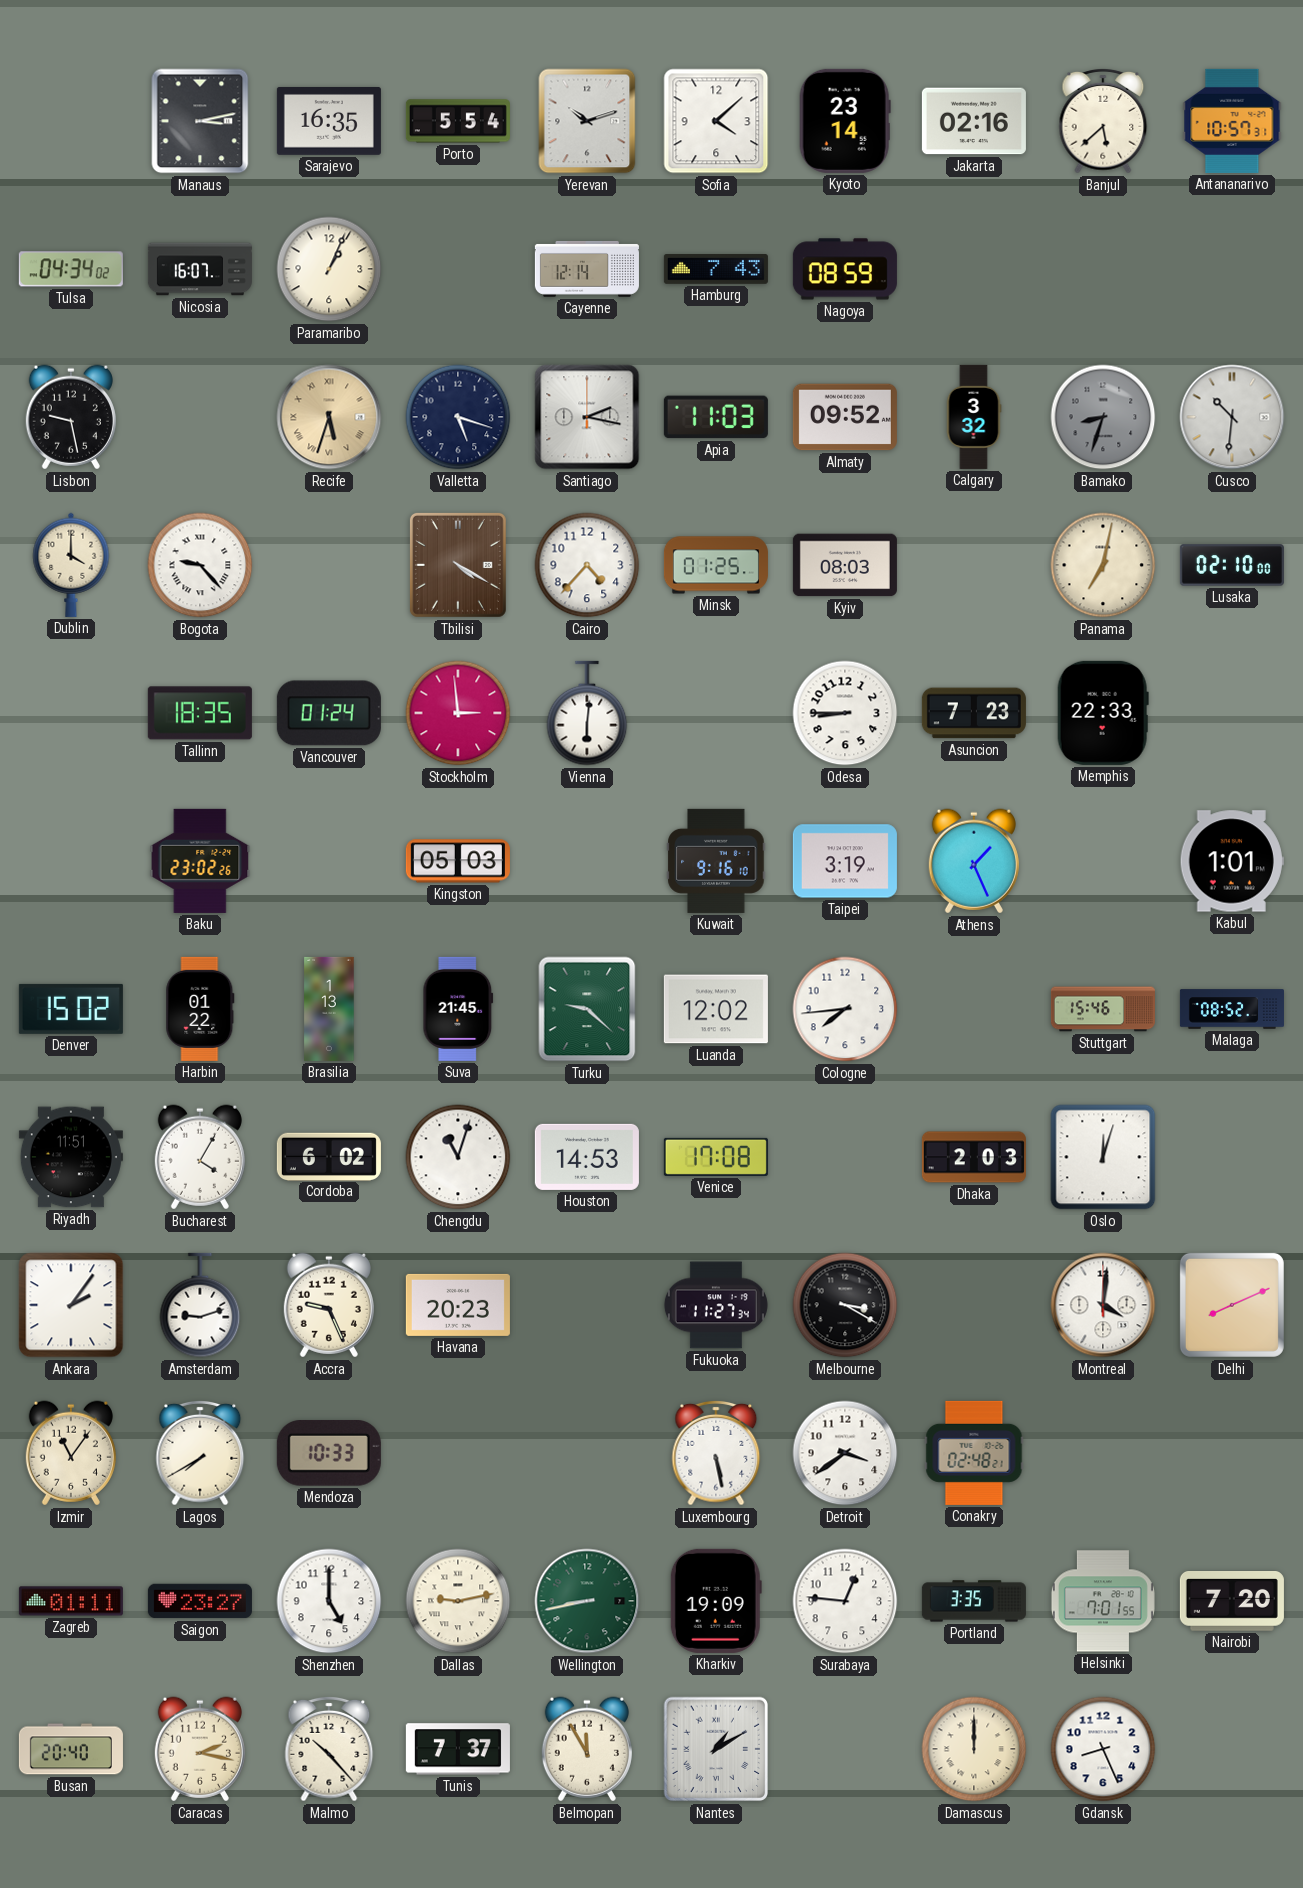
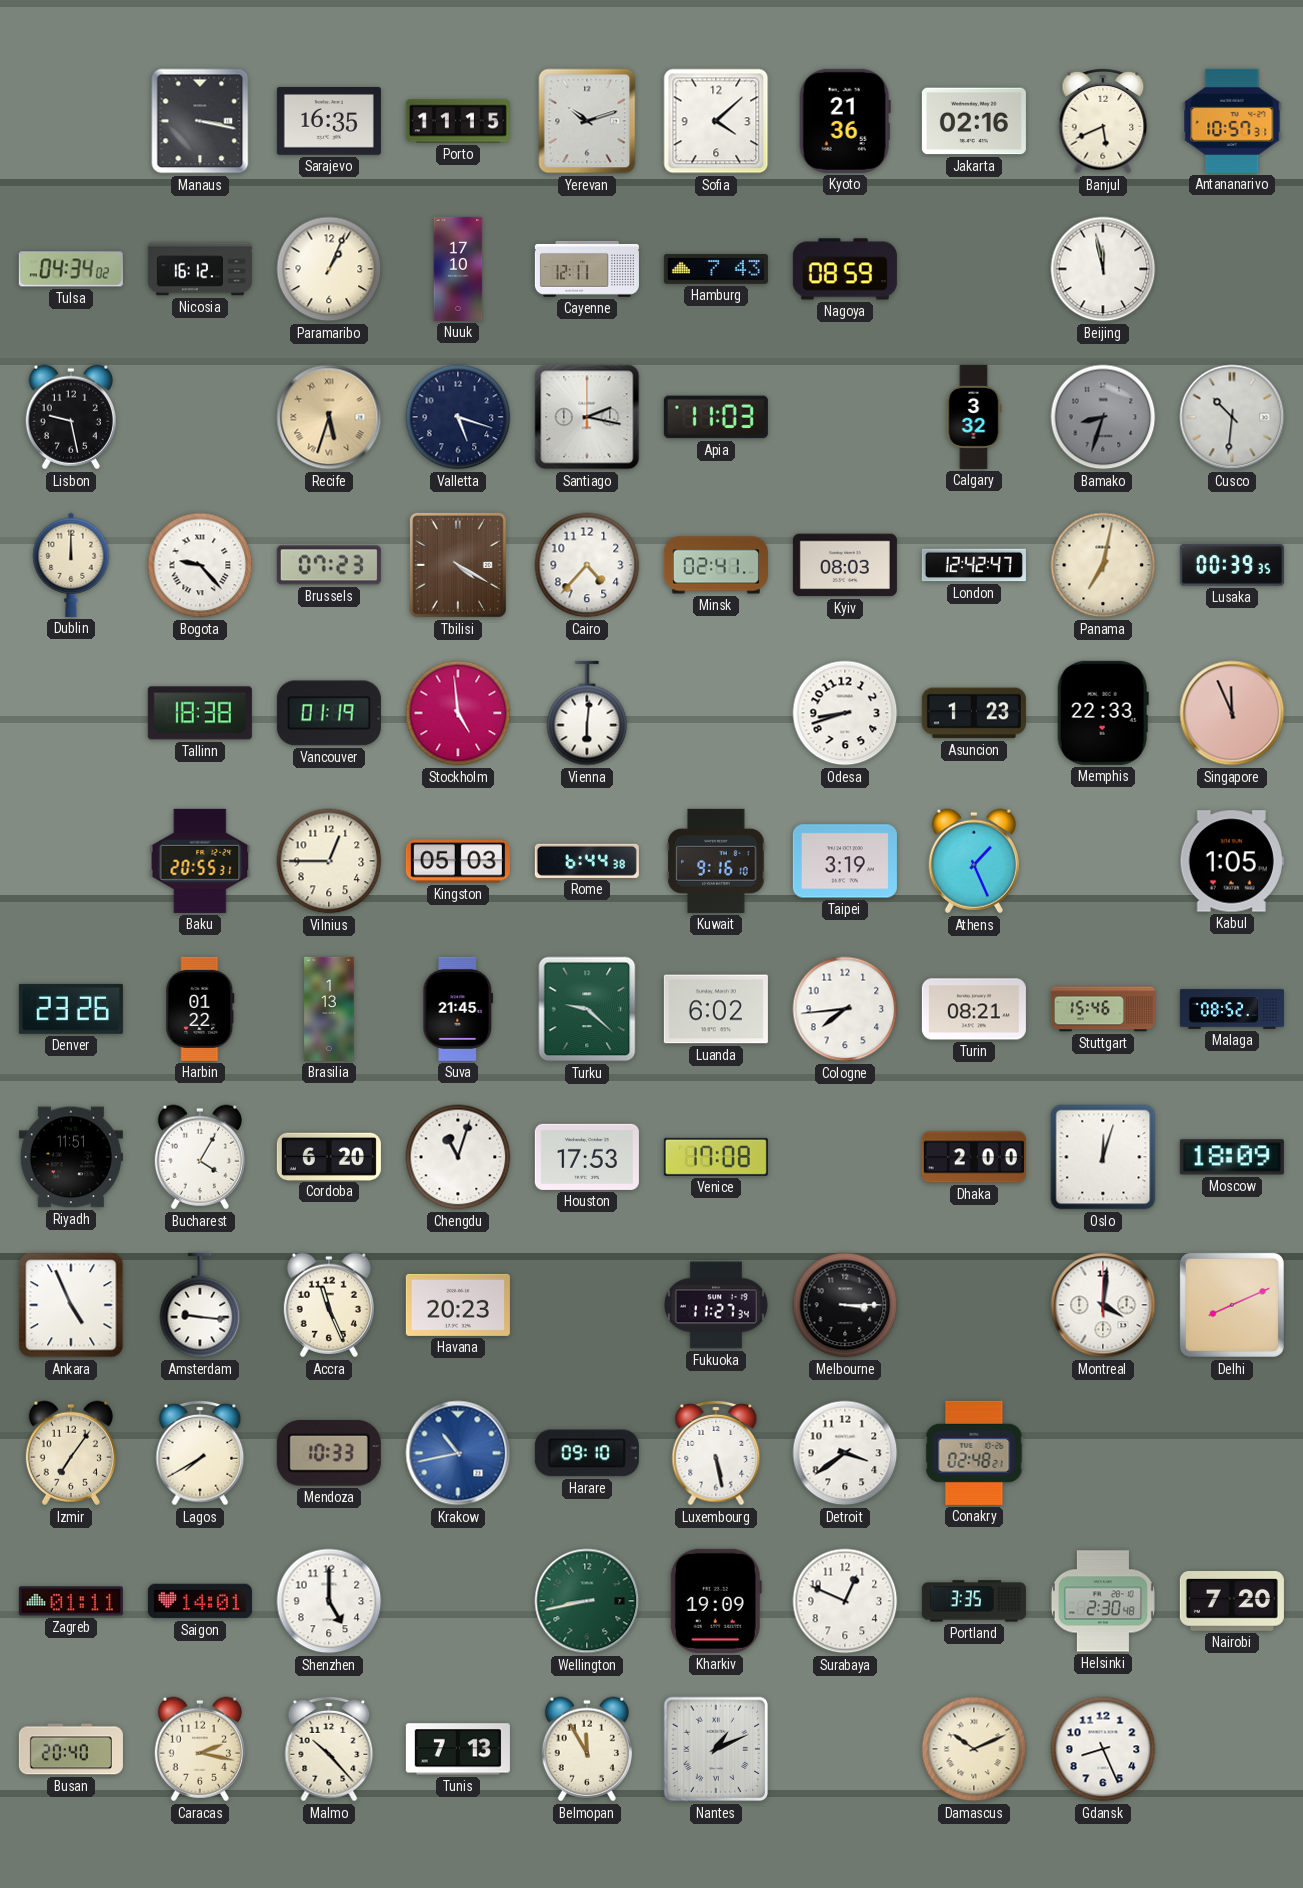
Manaus: 3:13 -> 3:17 (200, 121)
Porto: 5:54 -> 11:15 (458, 121)
Kyoto: 23:14 -> 21:36 (845, 121)
Banjul: 5:38 -> 5:41 (1103, 121)
Nicosia: 16:07 -> 16:12 (200, 269)
Nuuk: none -> 17:10 (458, 269)
Cayenne: 12:14 -> 12:11 (587, 269)
Beijing: none -> 11:58 (1103, 269)
Almaty: 09:52 -> none (845, 417)
Dublin: 4:00 -> 12:00 (71, 565)
Brussels: none -> 07:23 (329, 565)
Minsk: 01:25 -> 02:41 (716, 565)
London: none -> 12:42 (974, 565)
Lusaka: 02:10 -> 00:39 (1232, 565)
Tallinn: 18:35 -> 18:38 (200, 713)
Vancouver: 01:24 -> 01:19 (329, 713)
Stockholm: 2:59 -> 4:59 (458, 713)
Odesa: 8:45 -> 8:42 (845, 713)
Asuncion: 7:23 -> 1:23 (974, 713)
Singapore: none -> 11:56 (1232, 713)
Baku: 23:02 -> 20:55 (200, 861)
Vilnius: none -> 12:45 (329, 861)
Rome: none -> 6:44 (587, 861)
Kabul: 1:01 -> 1:05 (1232, 861)
Denver: 15:02 -> 23:26 (71, 1009)
Luanda: 12:02 -> 6:02 (716, 1009)
Turin: none -> 08:21 (974, 1009)
Cordoba: 6:02 -> 6:20 (329, 1156)
Houston: 14:53 -> 17:53 (587, 1157)
Dhaka: 2:03 -> 2:00 (974, 1157)
Moscow: none -> 18:09 (1232, 1157)
Ankara: 2:06 -> 4:56 (71, 1305)
Amsterdam: 9:12 -> 9:16 (200, 1305)
Accra: 9:26 -> 11:26 (329, 1305)
Melbourne: 3:20 -> 3:15 (845, 1305)
Izmir: 11:06 -> 7:06 (71, 1453)
Krakow: none -> 10:43 (458, 1453)
Harare: none -> 09:10 (587, 1453)
Saigon: 23:27 -> 14:01 (200, 1601)
Dallas: 9:13 -> none (458, 1601)
Surabaya: 12:46 -> 12:49 (845, 1601)
Helsinki: 7:01 -> 2:30 (1103, 1601)
Tunis: 7:37 -> 7:13 (458, 1749)
Nantes: 1:10 -> 1:11 (716, 1749)
Damascus: 12:00 -> 10:11 (974, 1749)
